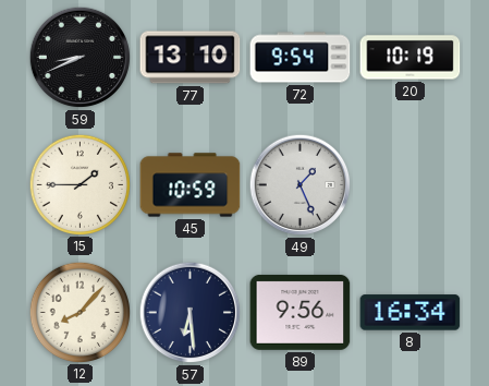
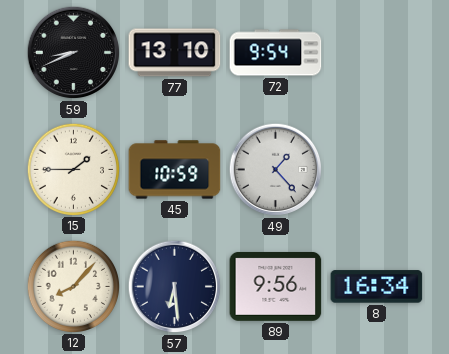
20: 10:19 -> none (411, 58)
49: 1:26 -> 1:23 (276, 170)
